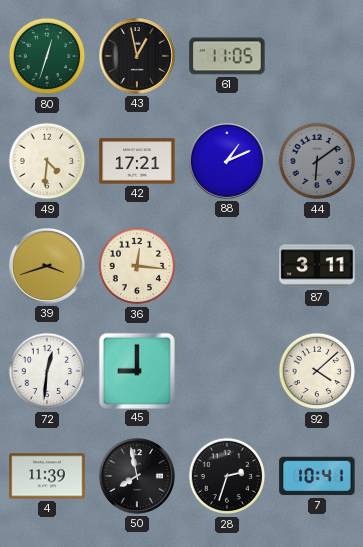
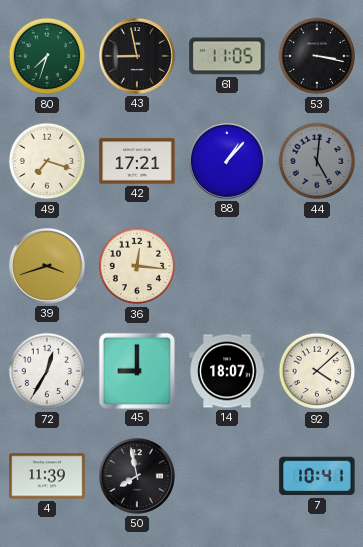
80: 12:33 -> 7:33 (47, 56)
43: 12:58 -> 8:58 (137, 56)
53: none -> 3:17 (317, 56)
49: 4:31 -> 7:18 (47, 161)
88: 1:11 -> 1:07 (227, 161)
44: 6:09 -> 5:01 (317, 161)
87: 3:11 -> none (317, 266)
72: 12:31 -> 12:35 (47, 371)
14: none -> 18:07 (227, 371)
28: 2:33 -> none (227, 476)
